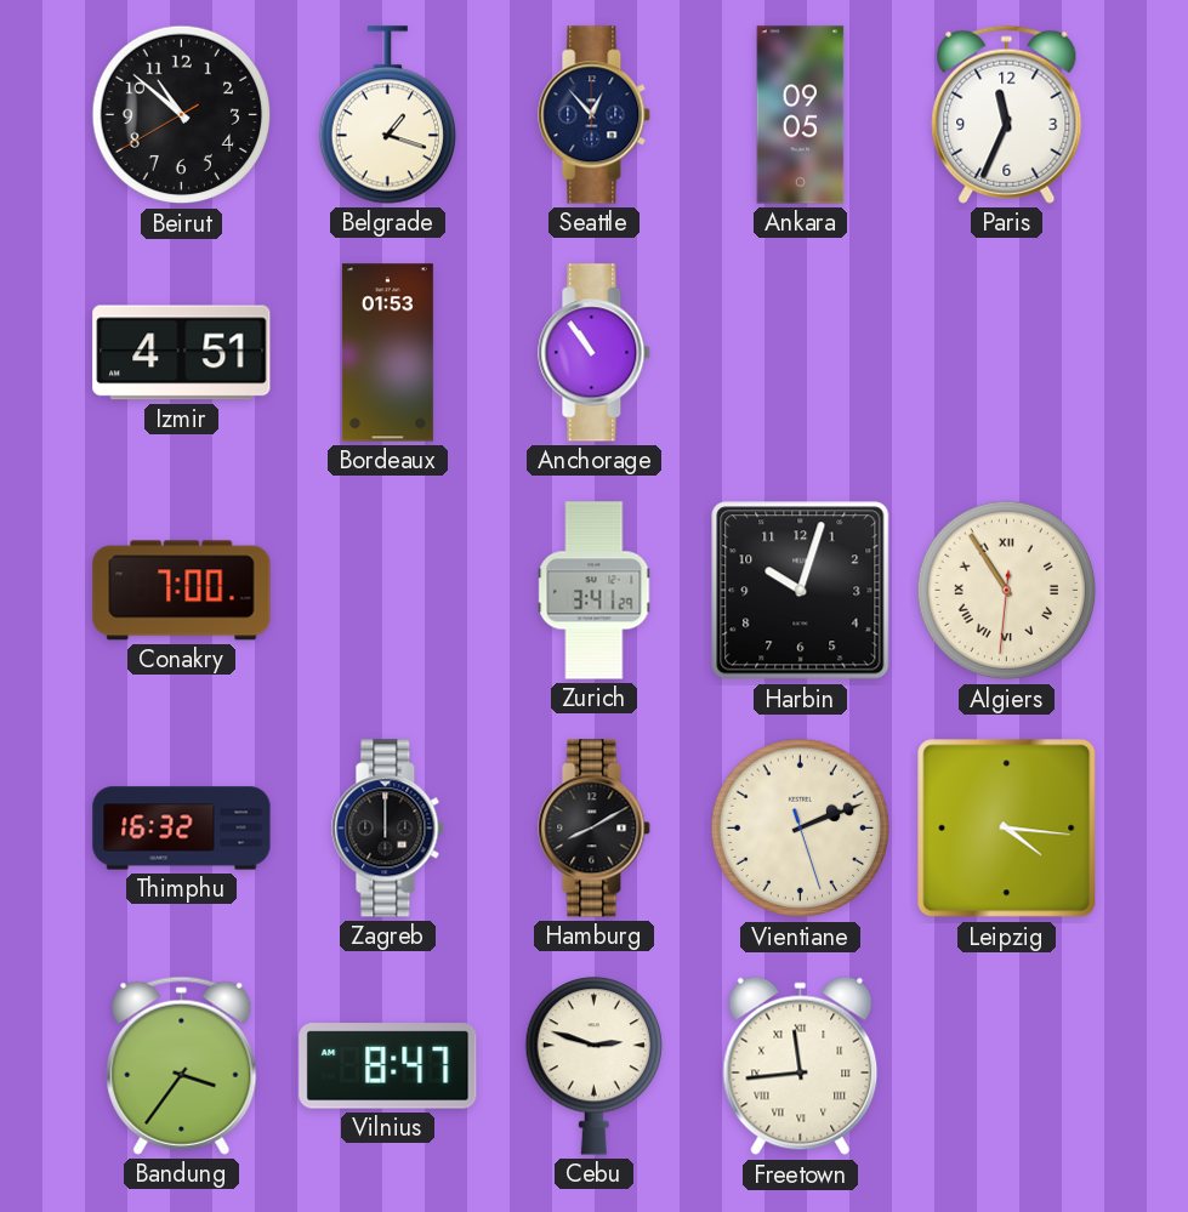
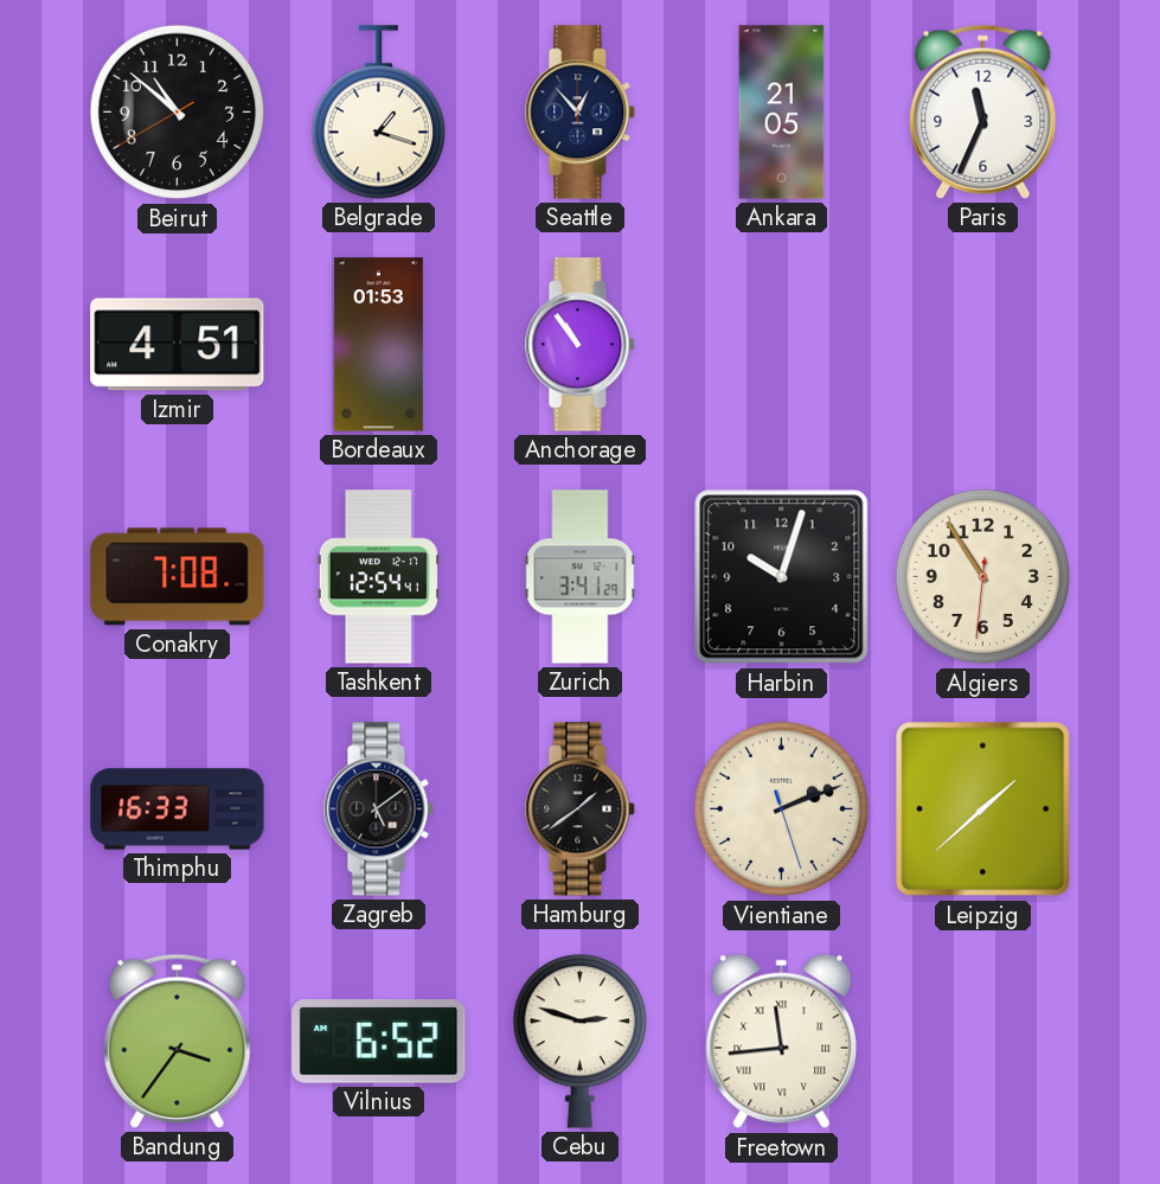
Ankara: 09:05 -> 21:05 (782, 113)
Conakry: 7:00 -> 7:08 (178, 577)
Tashkent: none -> 12:54 (378, 577)
Algiers numerals: Roman -> Arabic (983, 577)
Thimphu: 16:32 -> 16:33 (178, 809)
Zagreb: 12:00 -> 5:09 (379, 809)
Hamburg: 8:10 -> 1:39 (581, 809)
Leipzig: 4:16 -> 1:38 (983, 809)
Vilnius: 8:47 -> 6:52 (379, 1042)
